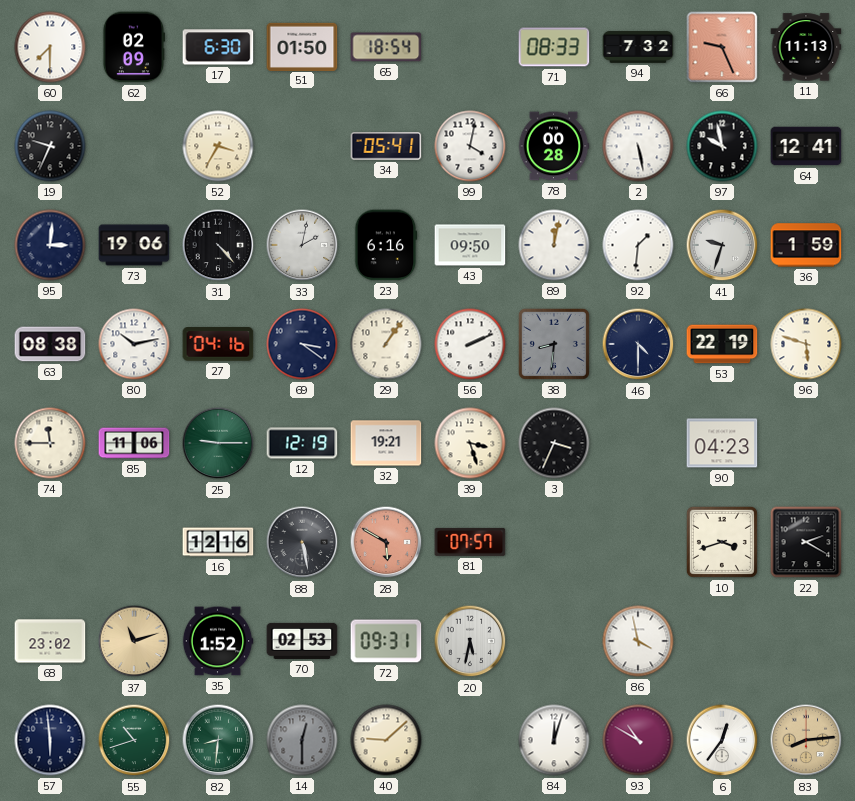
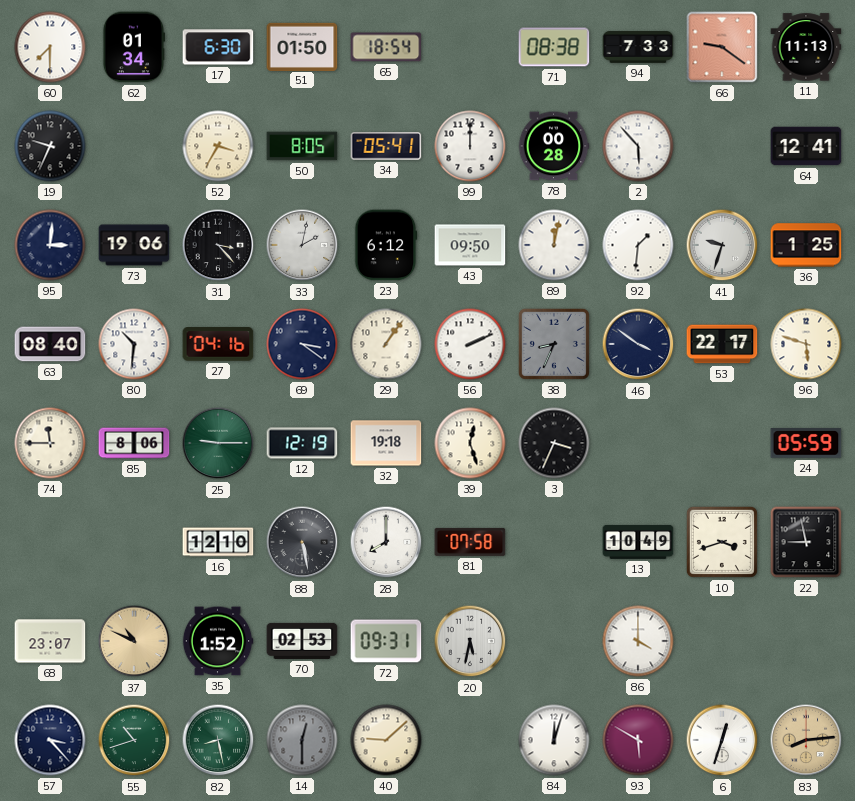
62: 02:09 -> 01:34 (134, 47)
71: 08:33 -> 08:38 (554, 47)
94: 7:32 -> 7:33 (638, 47)
66: 9:26 -> 9:21 (722, 47)
50: none -> 8:05 (302, 146)
99: 4:02 -> 12:00 (470, 146)
2: 5:28 -> 5:53 (638, 146)
97: 9:58 -> none (722, 146)
31: 4:23 -> 3:23 (218, 245)
23: 6:16 -> 6:12 (386, 245)
36: 1:59 -> 1:25 (806, 245)
63: 08:38 -> 08:40 (50, 344)
80: 10:13 -> 10:31 (134, 344)
38: 8:31 -> 8:34 (554, 344)
46: 4:30 -> 3:51 (638, 344)
53: 22:19 -> 22:17 (722, 344)
85: 11:06 -> 8:06 (134, 443)
32: 19:21 -> 19:18 (386, 443)
39: 3:27 -> 12:27 (470, 443)
90: 04:23 -> none (722, 443)
24: none -> 05:59 (806, 443)
16: 12:16 -> 12:10 (218, 542)
28: 5:50 -> 8:00 (386, 542)
28 dial: salmon -> white (386, 542)
81: 07:57 -> 07:58 (470, 542)
13: none -> 10:49 (638, 542)
22: 2:20 -> 8:58 (806, 542)
68: 23:02 -> 23:07 (50, 641)
37: 11:12 -> 10:49 (134, 641)
86: 3:58 -> 4:00 (638, 641)
57: 5:59 -> 3:23 (50, 740)
82: 8:31 -> 8:28 (218, 740)
93: 10:50 -> 5:50 (638, 740)
6: 12:36 -> 12:33 (722, 740)
